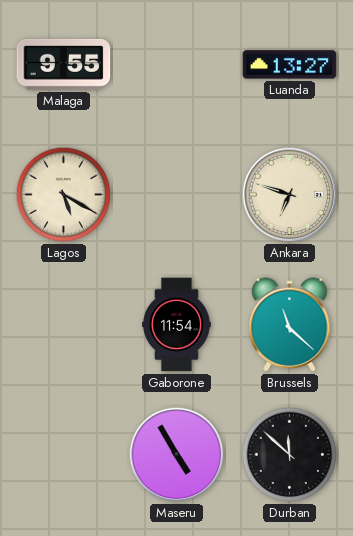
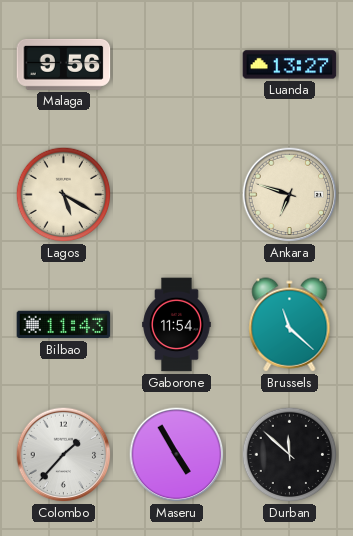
Malaga: 9:55 -> 9:56 (64, 64)
Bilbao: none -> 11:43 (64, 325)
Colombo: none -> 1:37 (64, 455)
